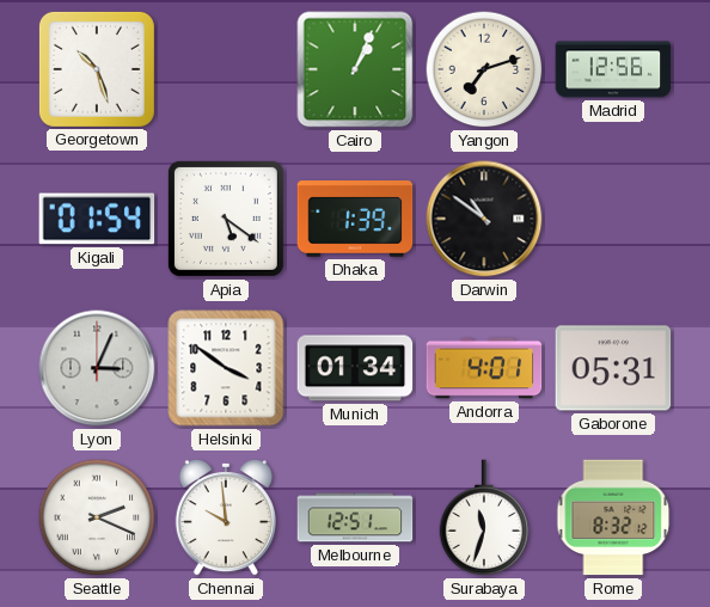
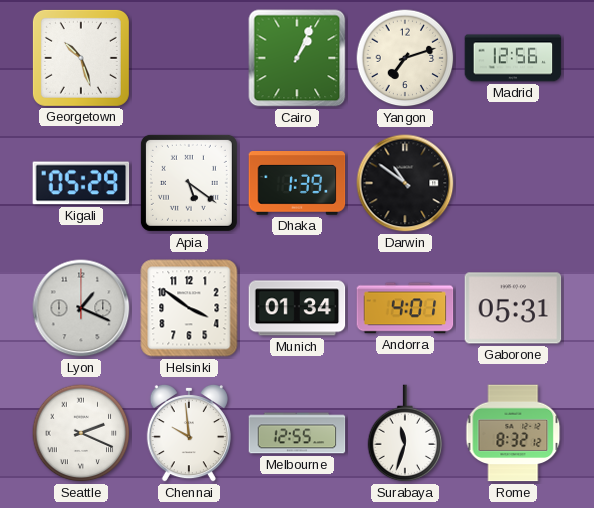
Kigali: 01:54 -> 05:29 (81, 183)
Lyon: 3:04 -> 1:19 (81, 308)
Melbourne: 12:51 -> 12:55 (297, 433)
